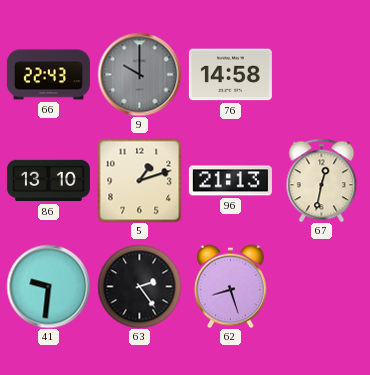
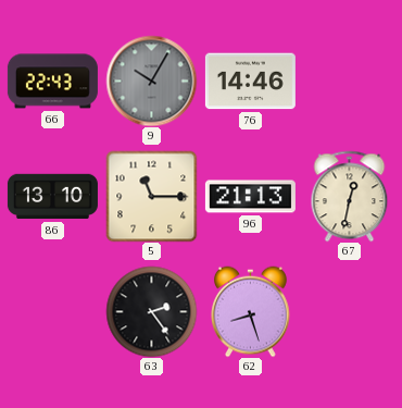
9: 10:00 -> 10:05 (151, 81)
76: 14:58 -> 14:46 (250, 82)
5: 1:12 -> 11:15 (151, 196)
41: 9:31 -> none (48, 286)
